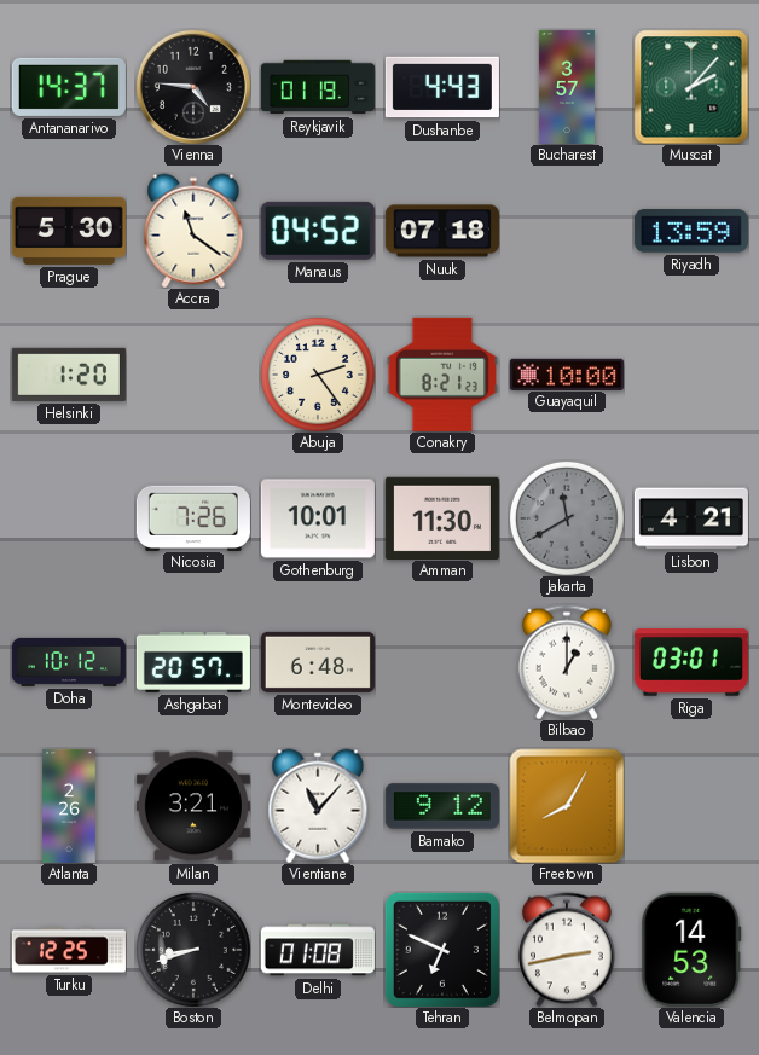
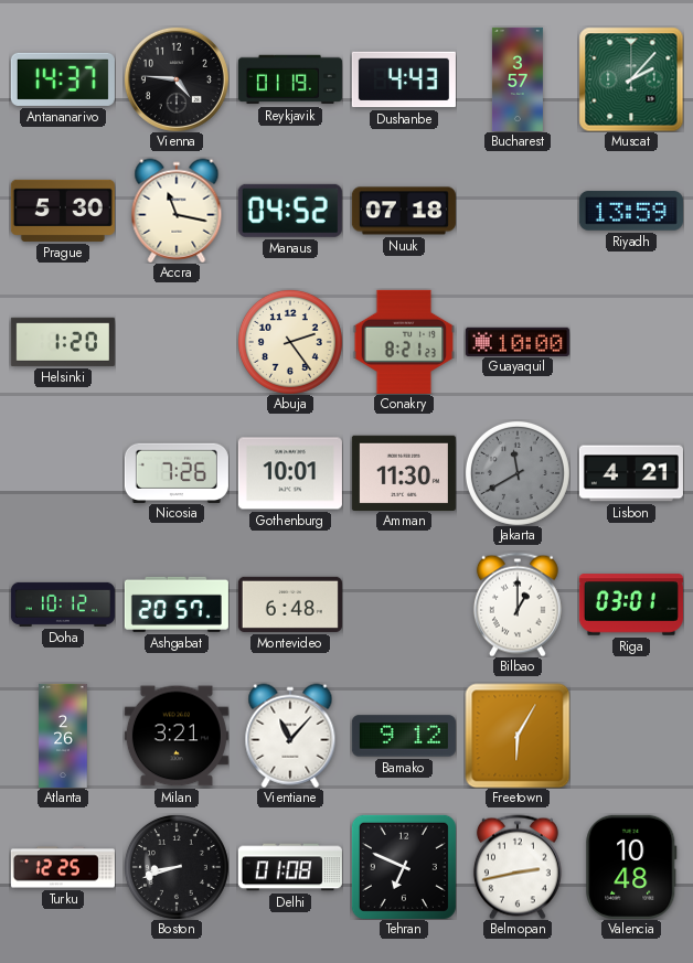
Accra: 11:21 -> 11:17 (177, 211)
Freetown: 8:05 -> 6:05 (518, 736)
Valencia: 14:53 -> 10:48 (631, 867)
